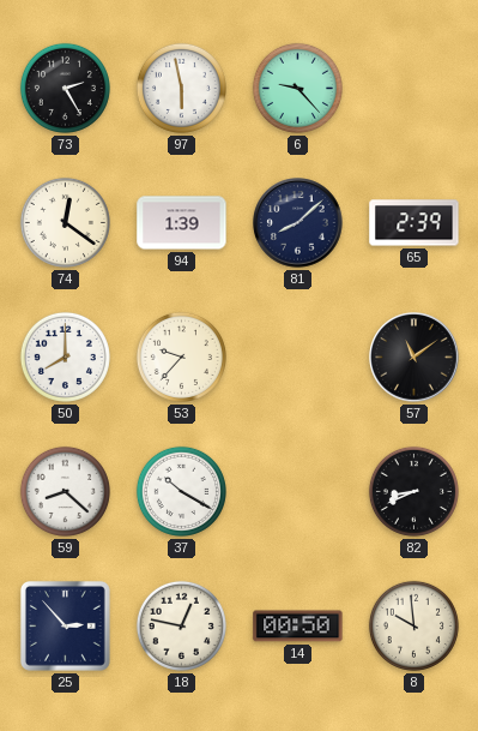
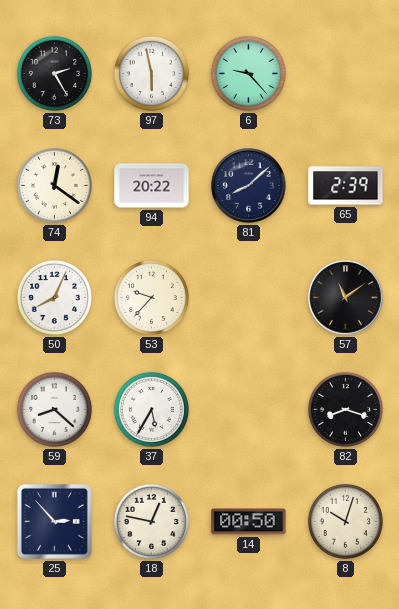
94: 1:39 -> 20:22 (152, 186)
50: 8:00 -> 8:04 (54, 297)
37: 10:20 -> 5:35 (151, 409)
82: 8:41 -> 8:18 (345, 409)
8: 9:59 -> 10:03 (345, 521)
